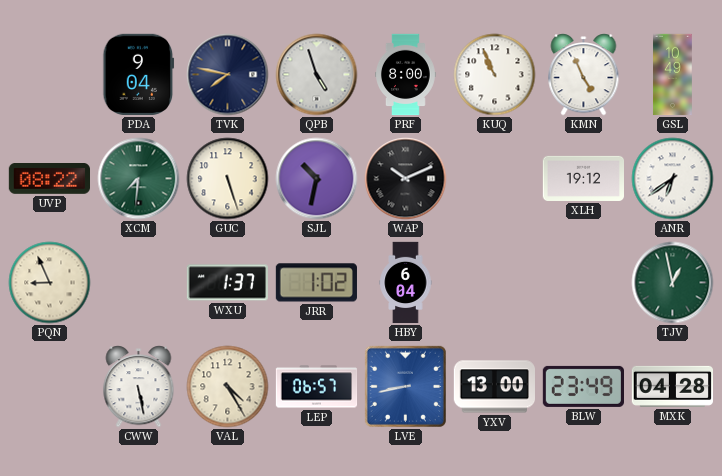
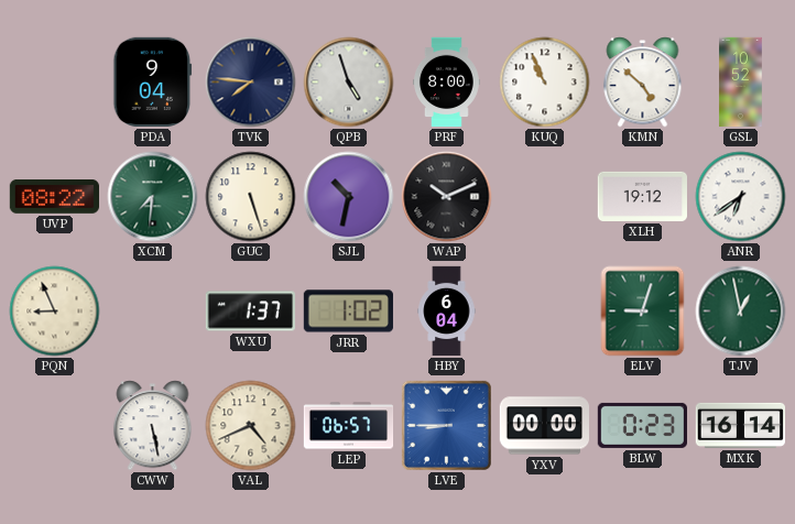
TVK: 7:47 -> 7:46 (251, 83)
KMN: 4:56 -> 4:52 (643, 83)
GSL: 10:49 -> 10:52 (741, 83)
ELV: none -> 9:03 (643, 312)
VAL: 4:25 -> 4:41 (251, 426)
LVE: 8:43 -> 8:45 (446, 425)
YXV: 13:00 -> 00:00 (544, 426)
BLW: 23:49 -> 0:23 (642, 425)
MXK: 04:28 -> 16:14 (740, 425)
